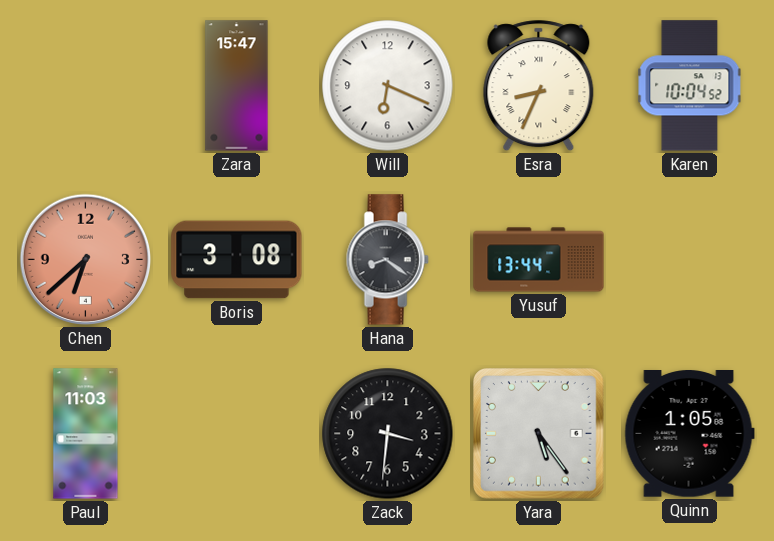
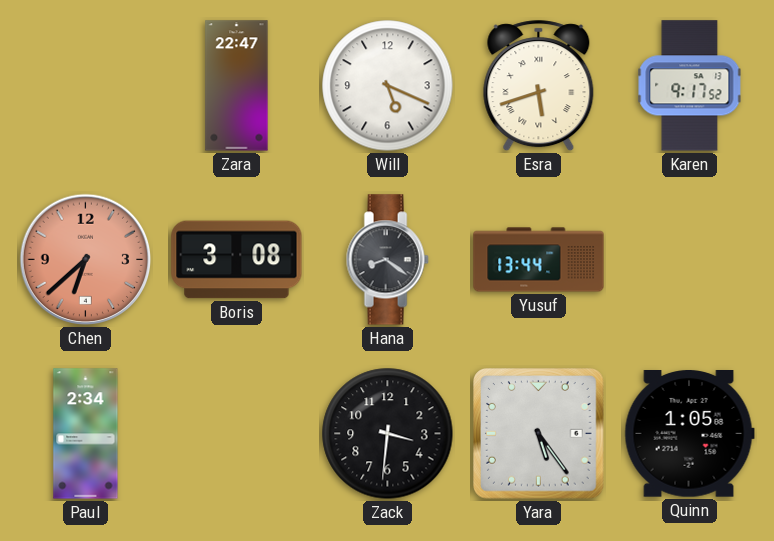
Zara: 15:47 -> 22:47 (237, 86)
Will: 6:19 -> 5:19 (388, 86)
Esra: 8:34 -> 5:42 (539, 86)
Karen: 10:04 -> 9:17 (690, 86)
Paul: 11:03 -> 2:34 (86, 434)
